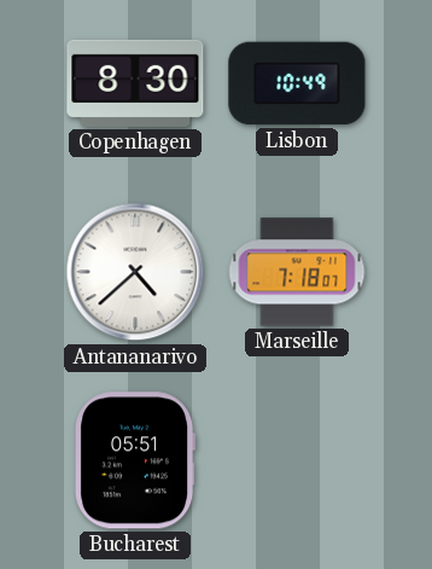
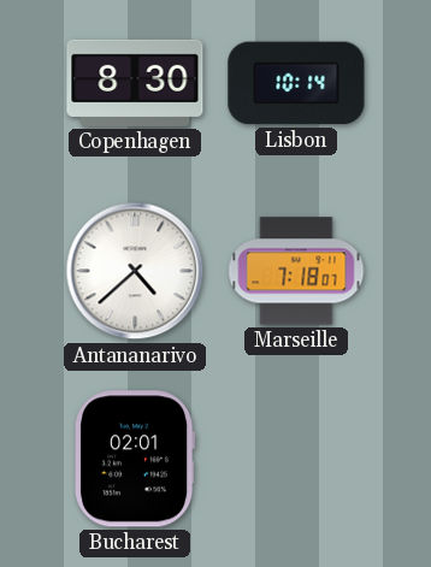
Lisbon: 10:49 -> 10:14 (296, 83)
Bucharest: 05:51 -> 02:01 (136, 459)
